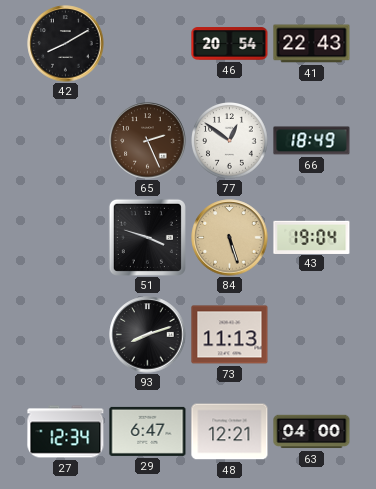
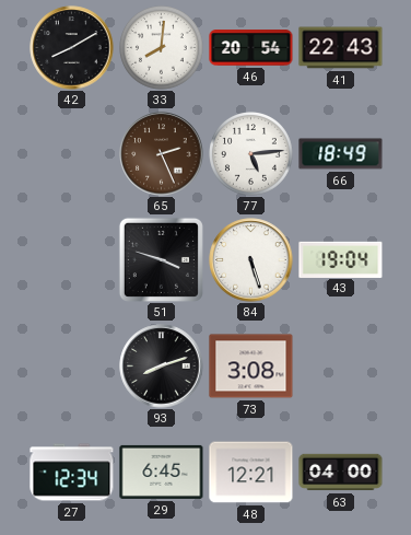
33: none -> 8:01 (162, 48)
77: 12:51 -> 5:14 (251, 154)
84 dial: champagne -> white (251, 260)
73: 11:13 -> 3:08 (251, 367)
29: 6:47 -> 6:45 (162, 472)
